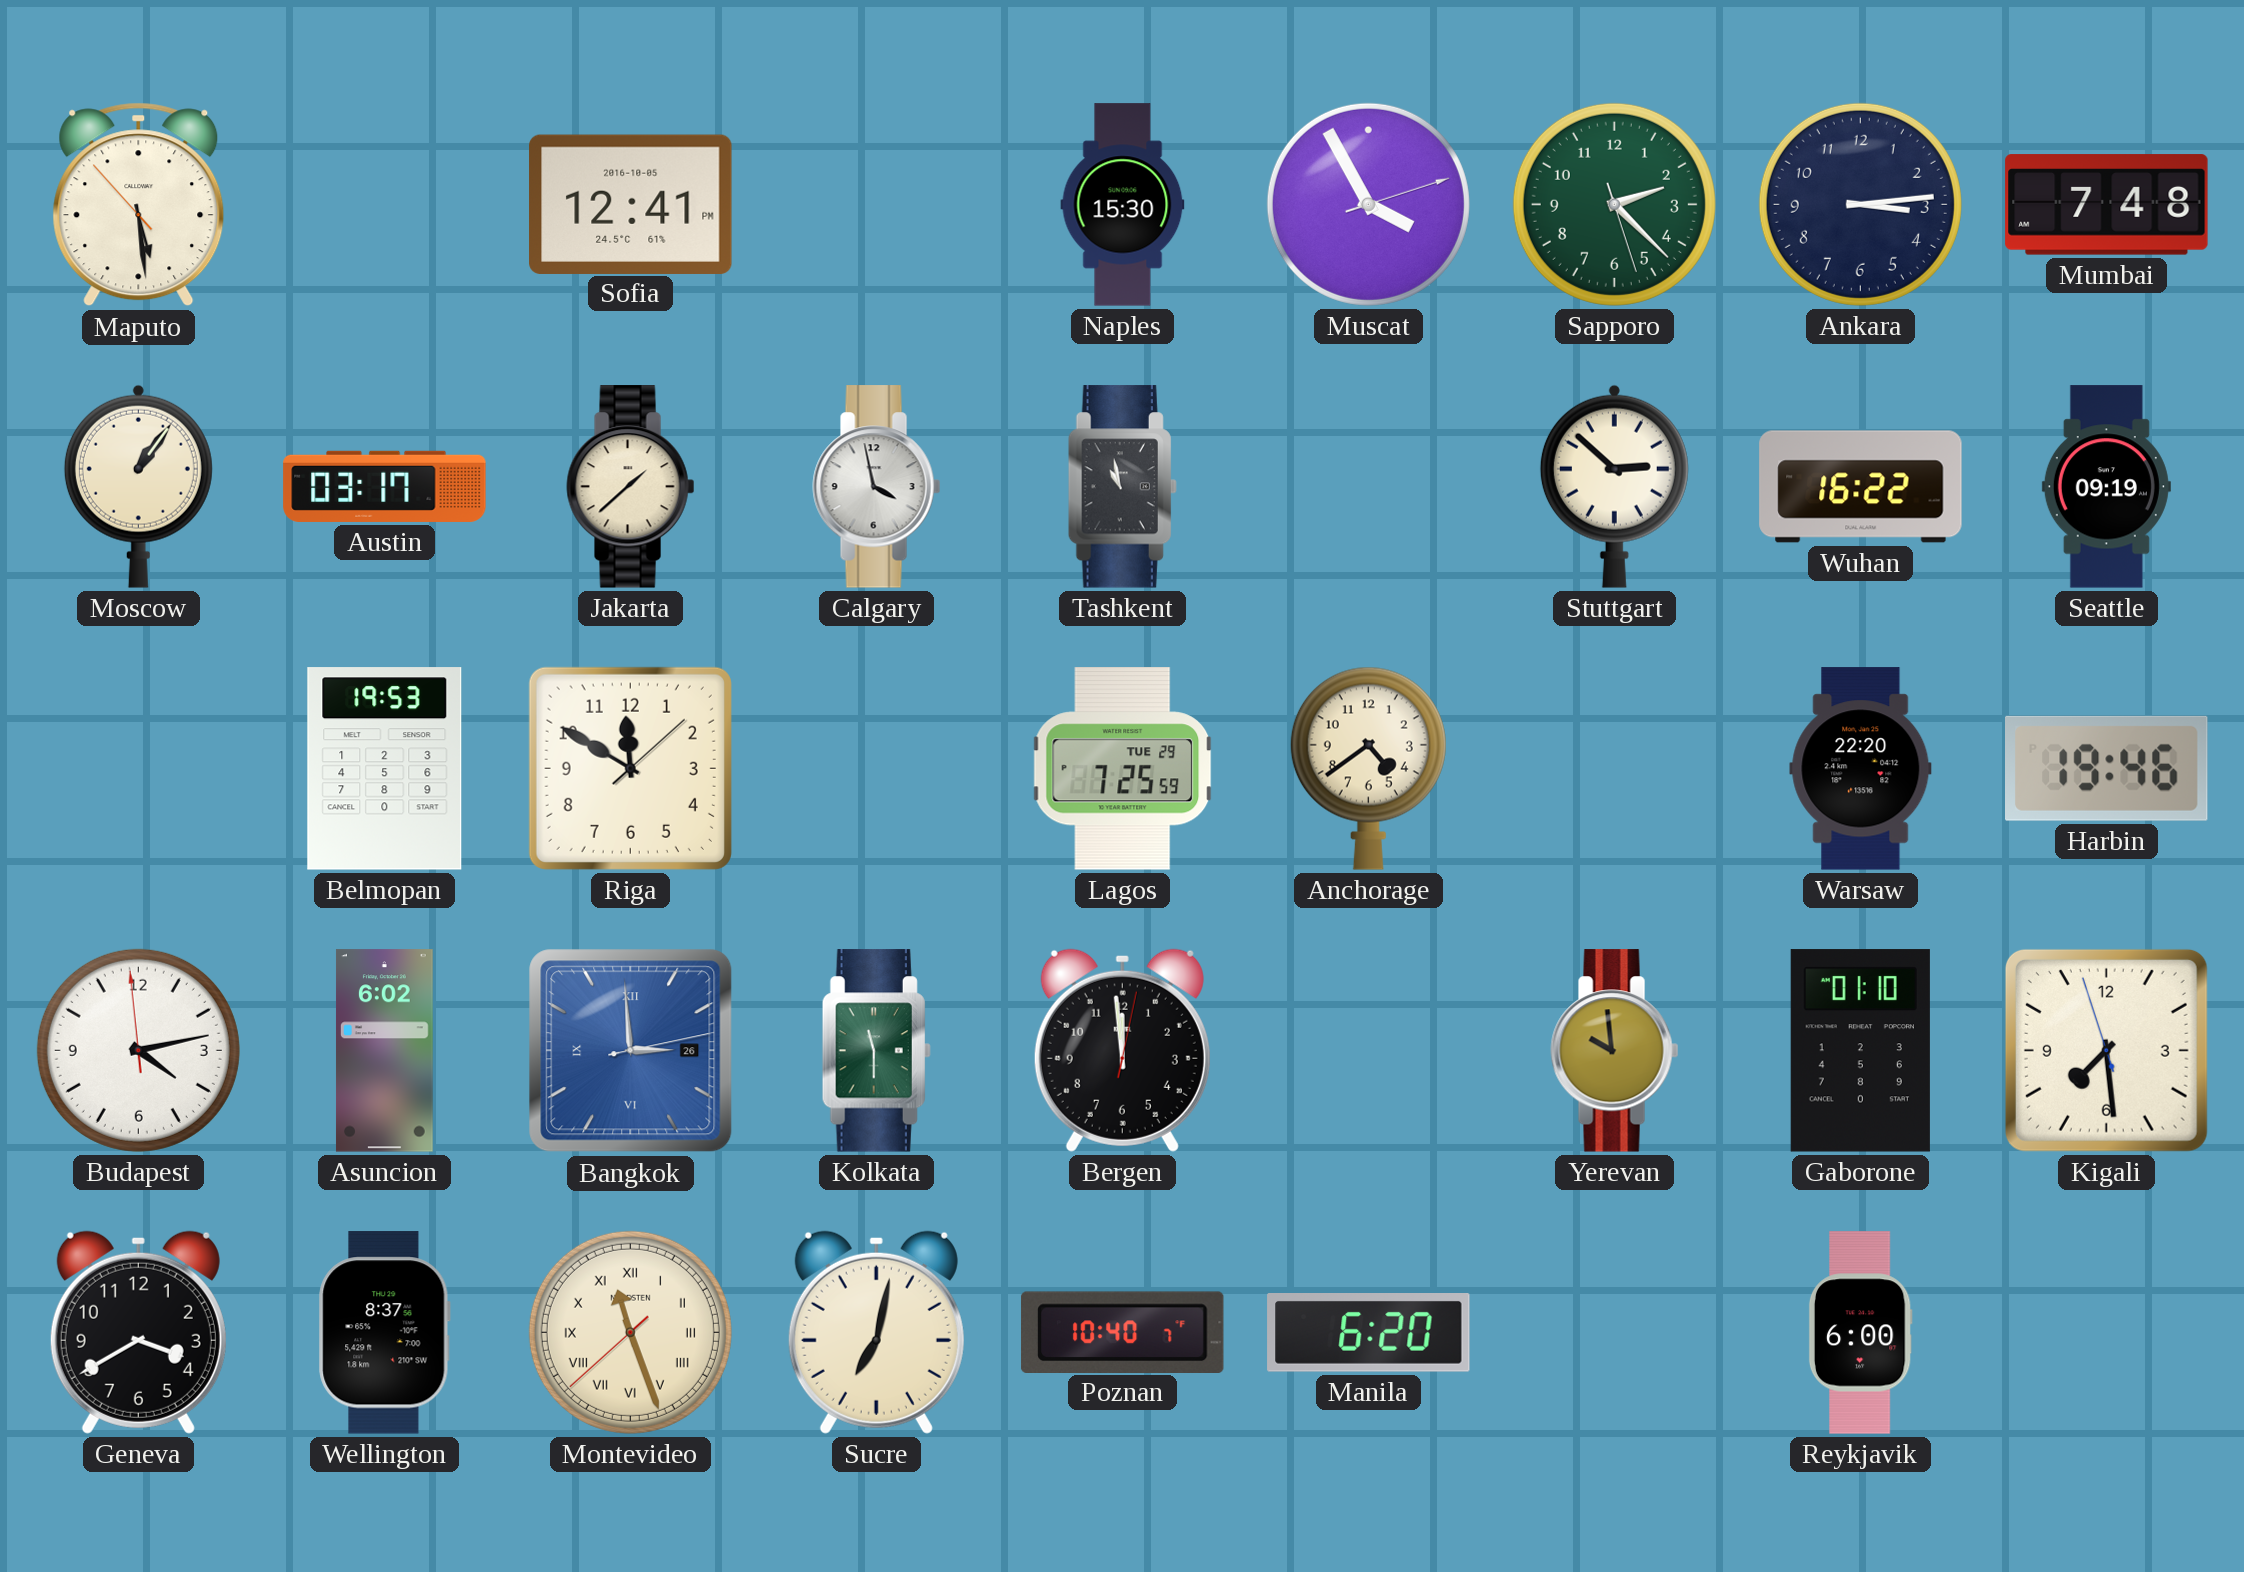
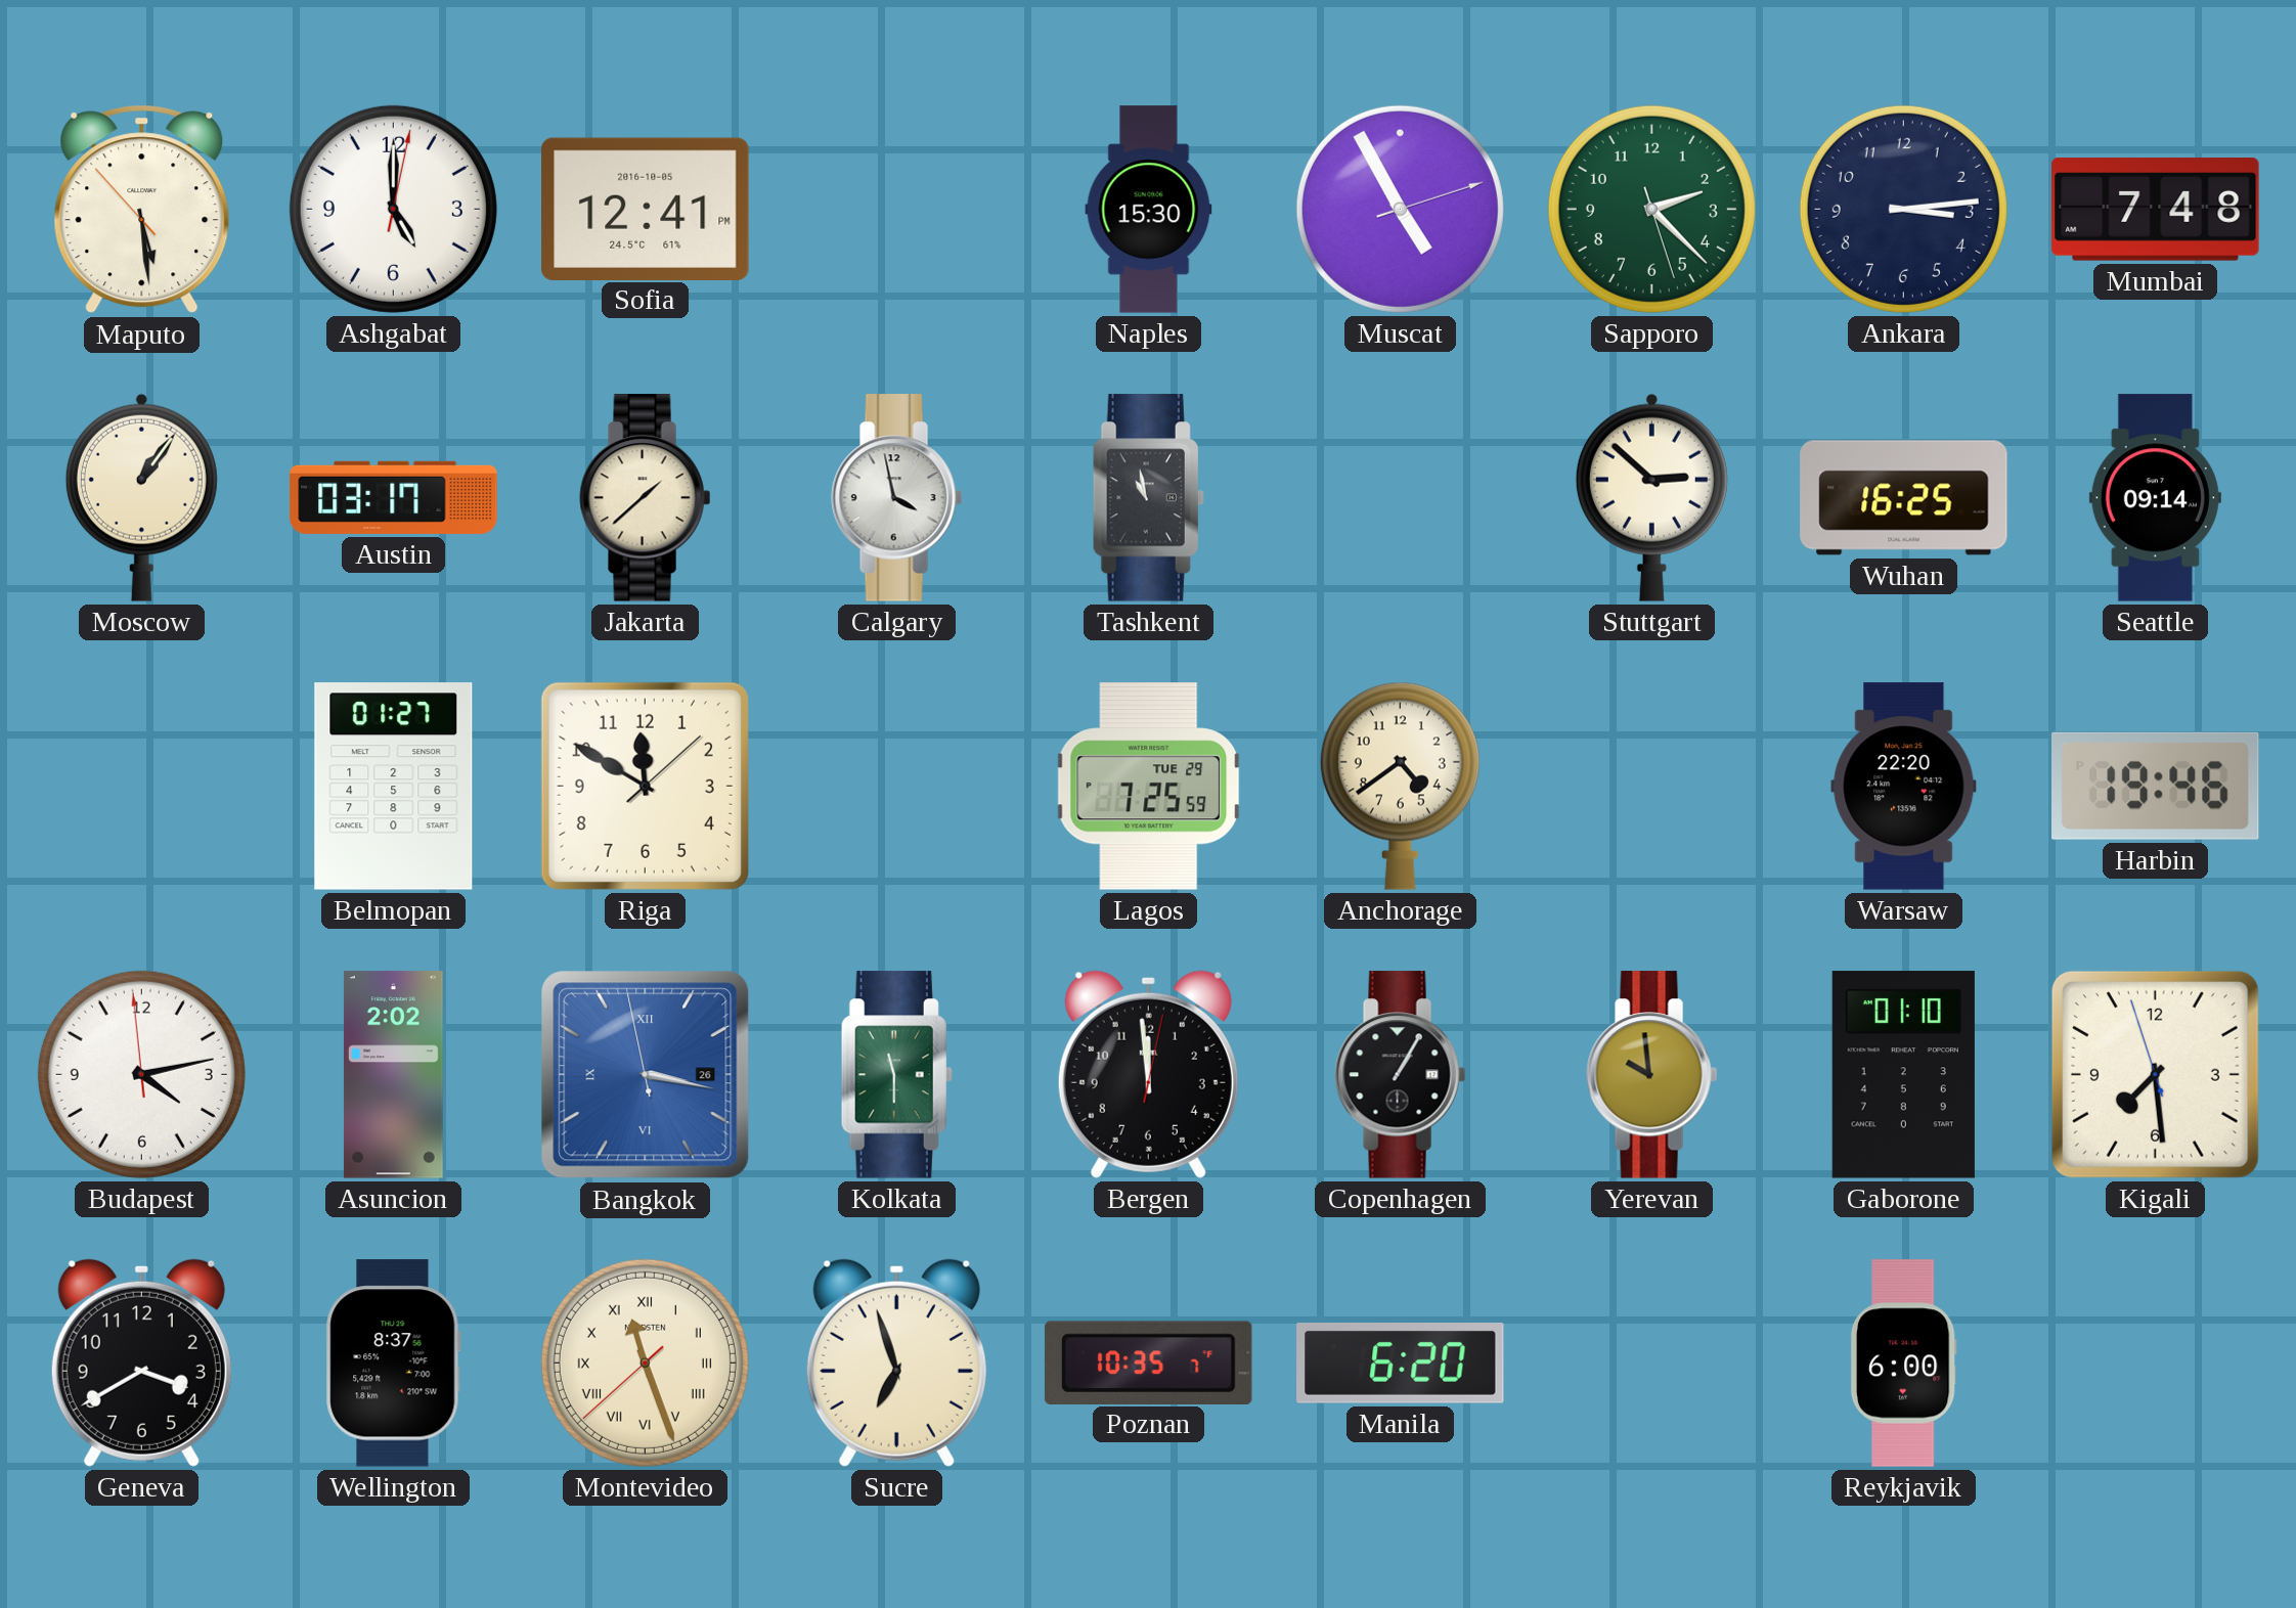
Ashgabat: none -> 5:00 (393, 209)
Muscat: 3:55 -> 4:55 (1400, 209)
Wuhan: 16:22 -> 16:25 (1904, 498)
Seattle: 09:19 -> 09:14 (2155, 498)
Belmopan: 19:53 -> 01:27 (394, 787)
Asuncion: 6:02 -> 2:02 (393, 1075)
Bangkok: 2:59 -> 3:16 (646, 1075)
Copenhagen: none -> 1:05 (1401, 1075)
Sucre: 7:02 -> 6:57 (896, 1363)
Poznan: 10:40 -> 10:35 (1148, 1363)
